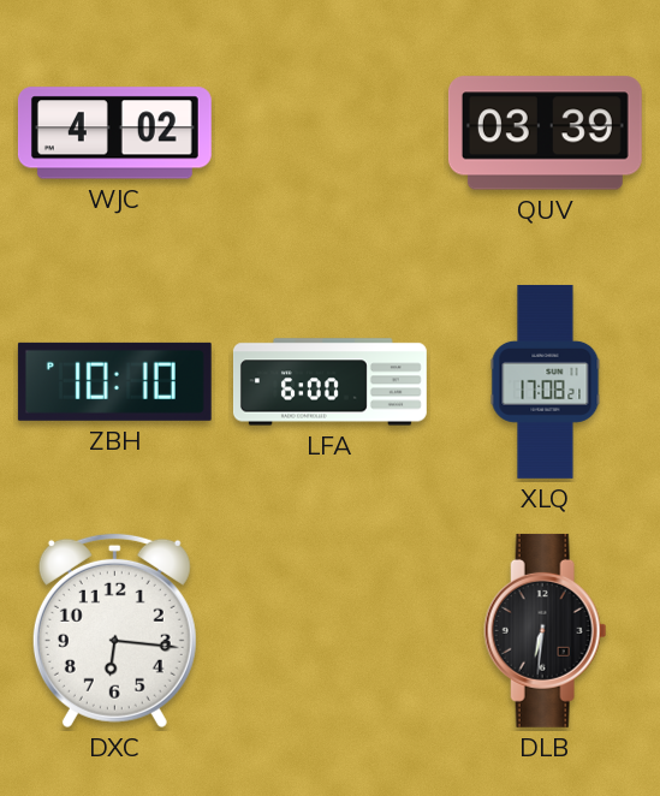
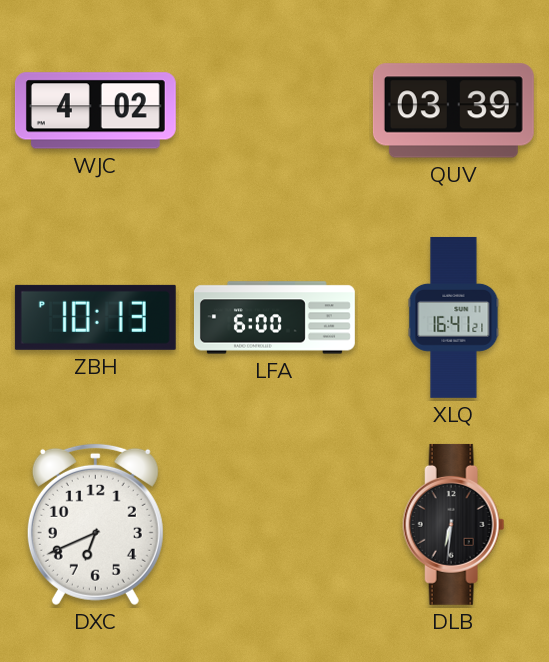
ZBH: 10:10 -> 10:13 (95, 317)
XLQ: 17:08 -> 16:41 (454, 317)
DXC: 6:16 -> 6:41 (95, 524)
